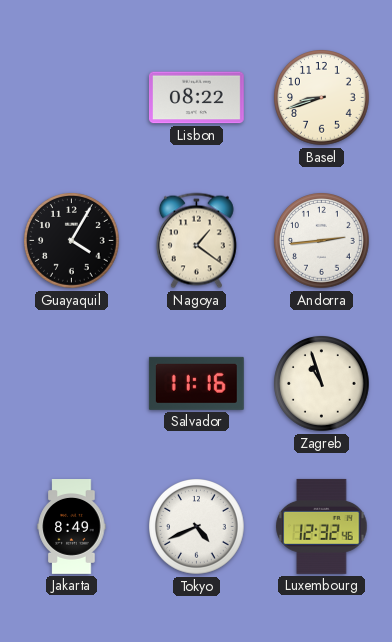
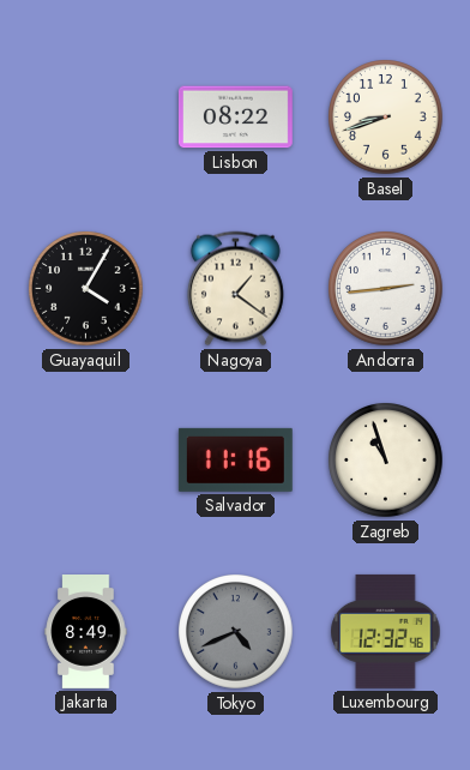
Tokyo dial: white -> grey (236, 632)
